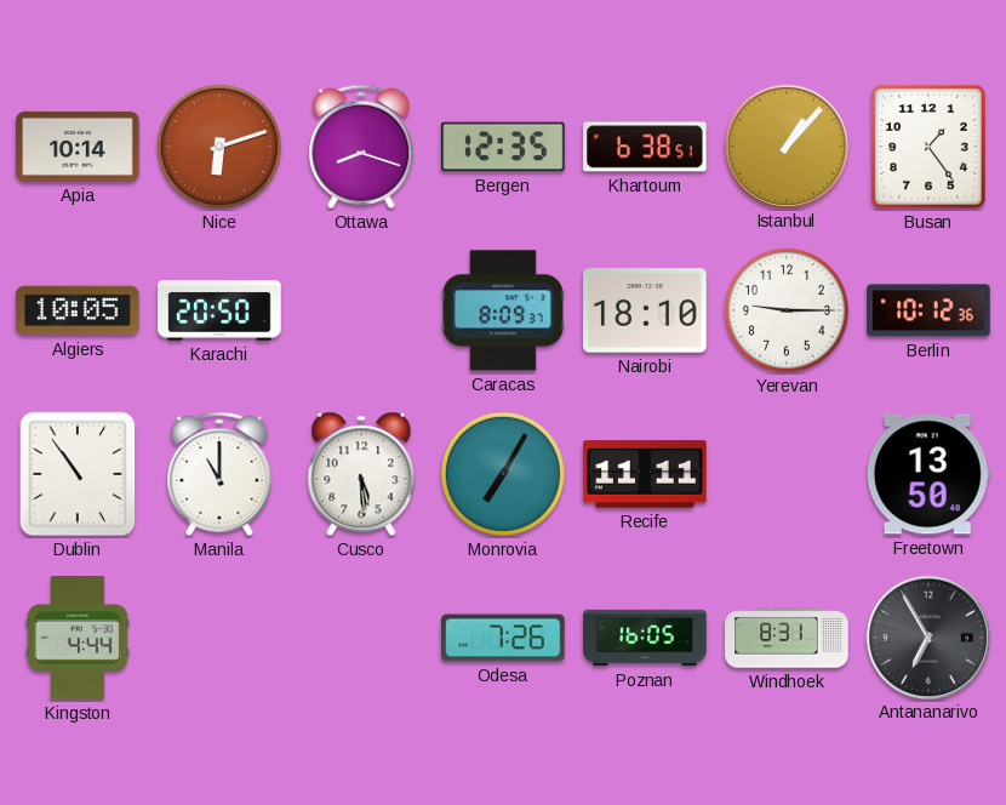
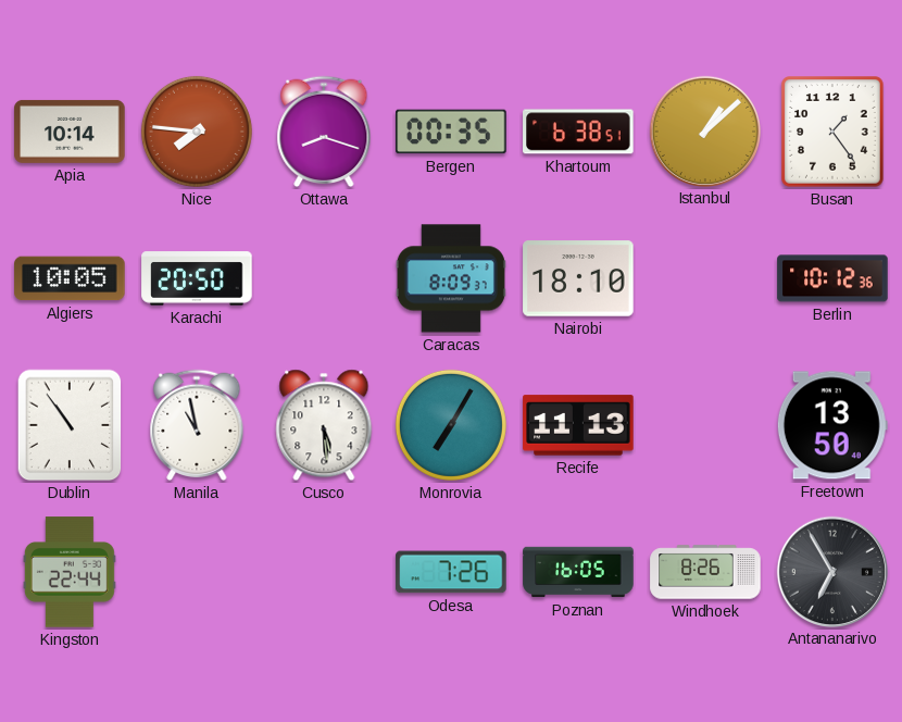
Nice: 6:12 -> 7:46 (197, 132)
Bergen: 12:35 -> 00:35 (451, 132)
Istanbul: 1:07 -> 1:08 (704, 130)
Yerevan: 9:15 -> none (787, 310)
Manila: 11:00 -> 10:58 (197, 425)
Recife: 11:11 -> 11:13 (578, 425)
Kingston: 4:44 -> 22:44 (70, 572)
Windhoek: 8:31 -> 8:26 (705, 572)
